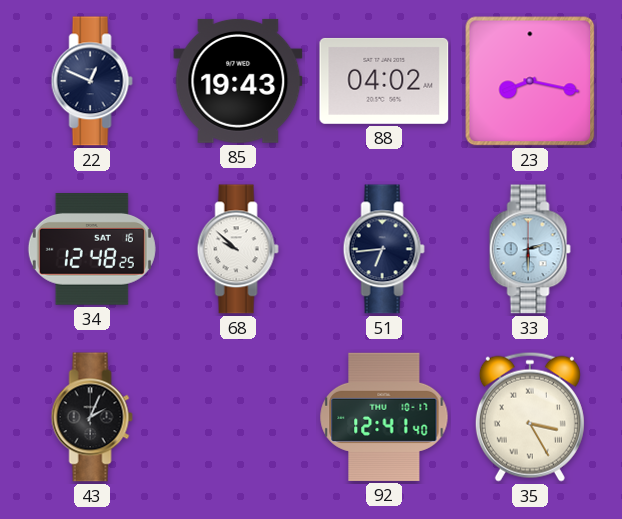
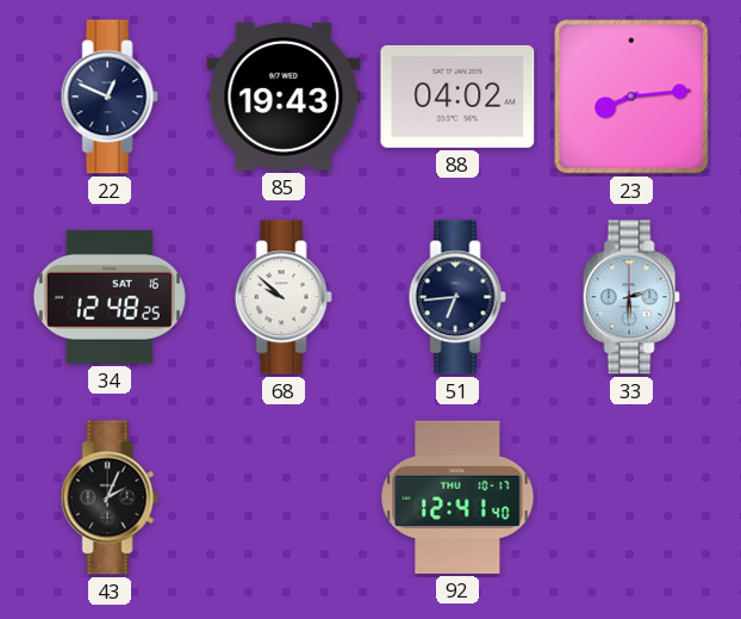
23: 8:17 -> 8:14 (631, 97)
35: 3:25 -> none (530, 417)
